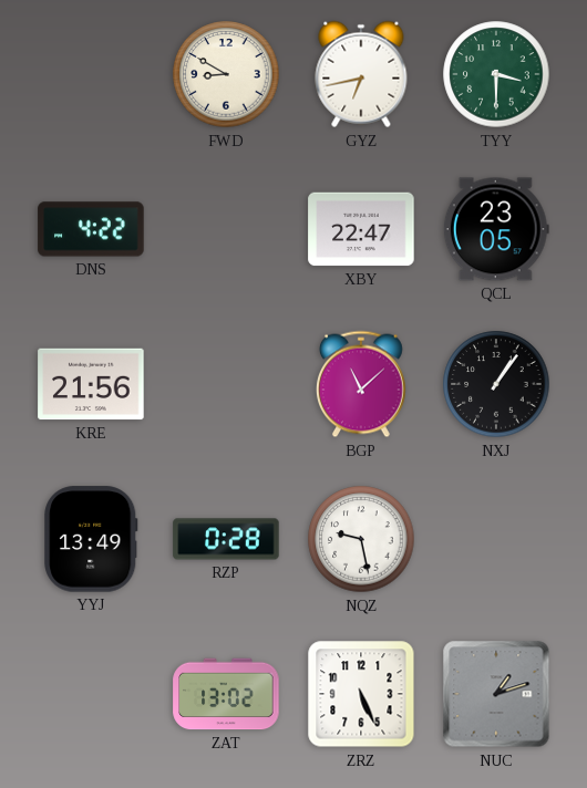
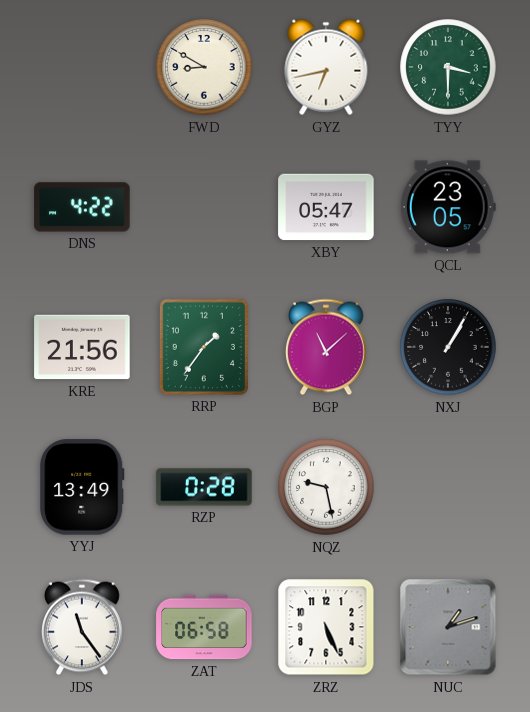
XBY: 22:47 -> 05:47 (326, 207)
RRP: none -> 1:36 (204, 347)
NXJ: 1:06 -> 1:05 (448, 347)
JDS: none -> 11:24 (82, 627)
ZAT: 13:02 -> 06:58 (204, 627)
